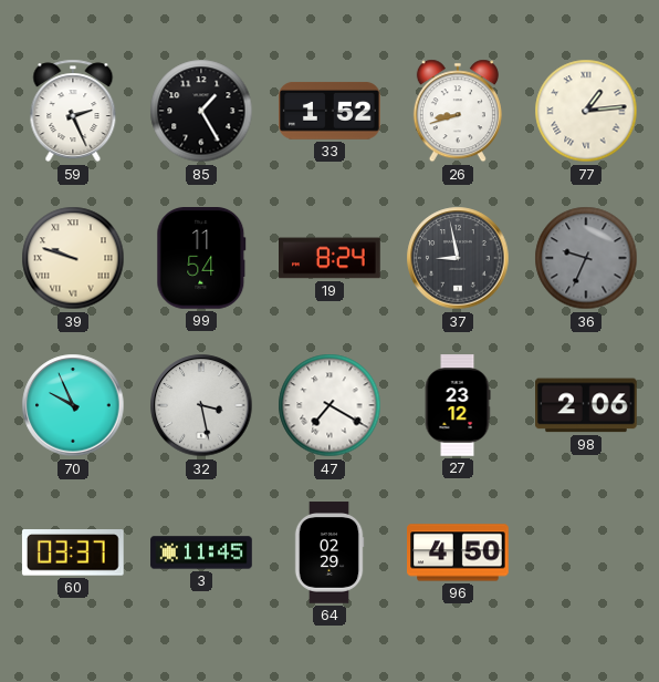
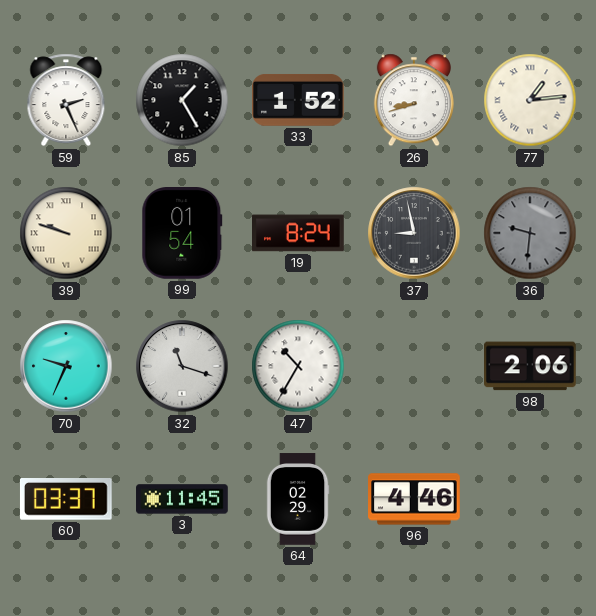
99: 11:54 -> 01:54 (182, 234)
36: 9:34 -> 9:31 (530, 233)
70: 9:56 -> 9:34 (66, 366)
32: 3:28 -> 11:18 (182, 366)
47: 7:20 -> 10:35 (298, 366)
27: 23:12 -> none (458, 405)
96: 4:50 -> 4:46 (414, 499)
